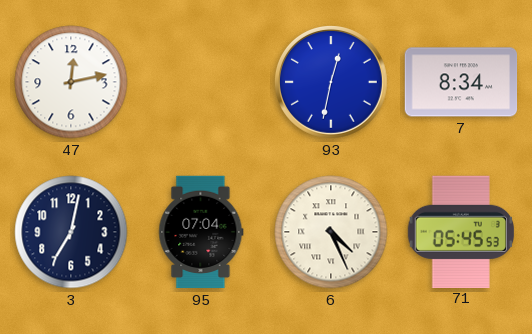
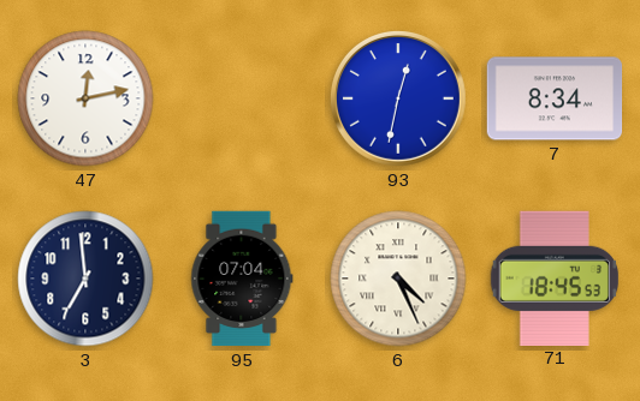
3: 7:02 -> 6:59 (85, 279)
71: 05:45 -> 18:45 (553, 277)
